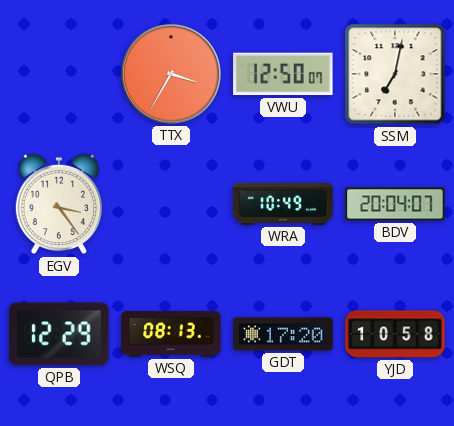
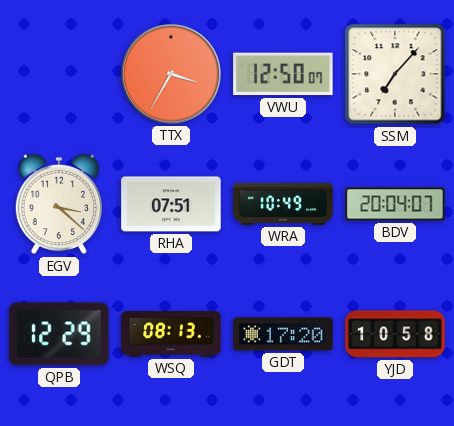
SSM: 7:02 -> 7:07 (395, 74)
EGV: 3:24 -> 3:22 (58, 204)
RHA: none -> 07:51 (171, 204)
